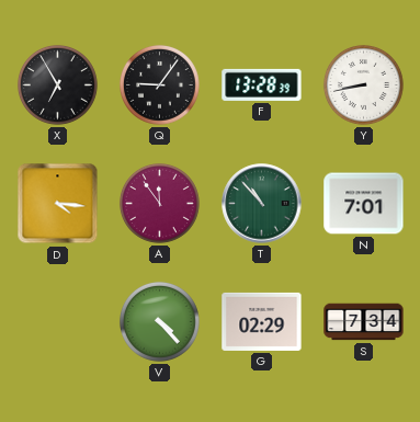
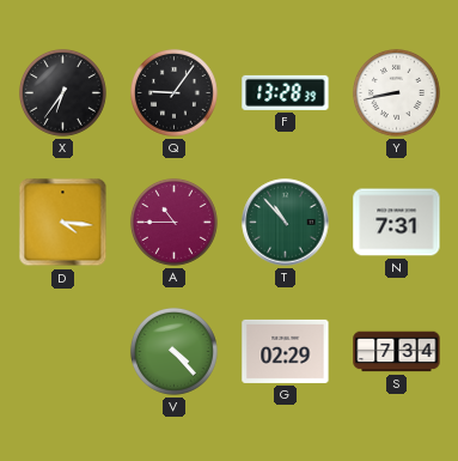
X: 6:55 -> 6:36 (62, 92)
A: 11:54 -> 10:45 (173, 222)
N: 7:01 -> 7:31 (397, 223)
